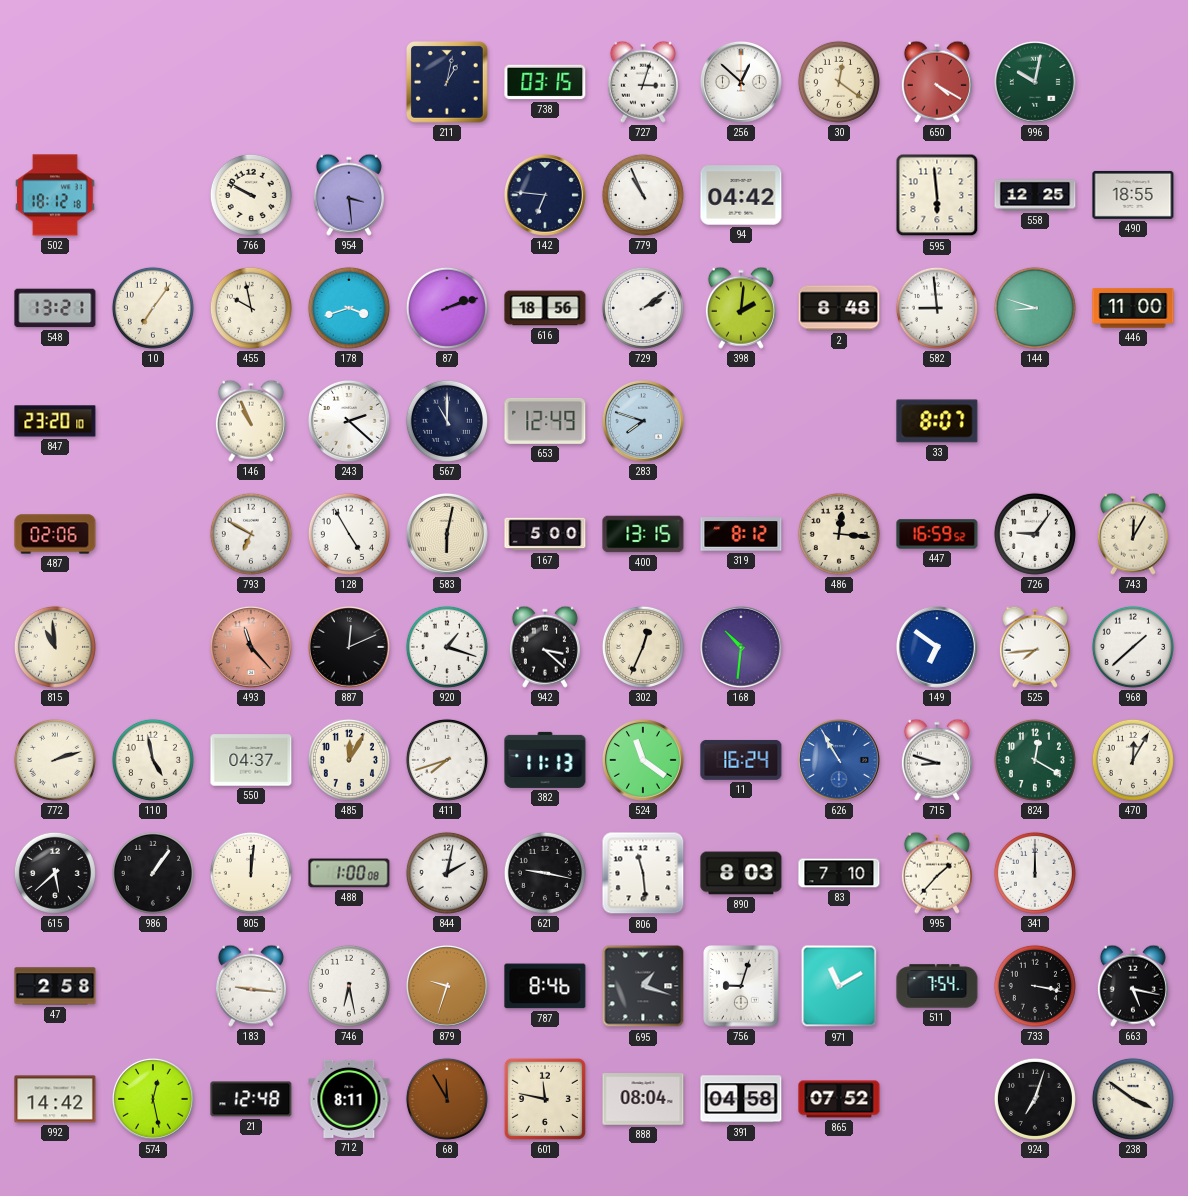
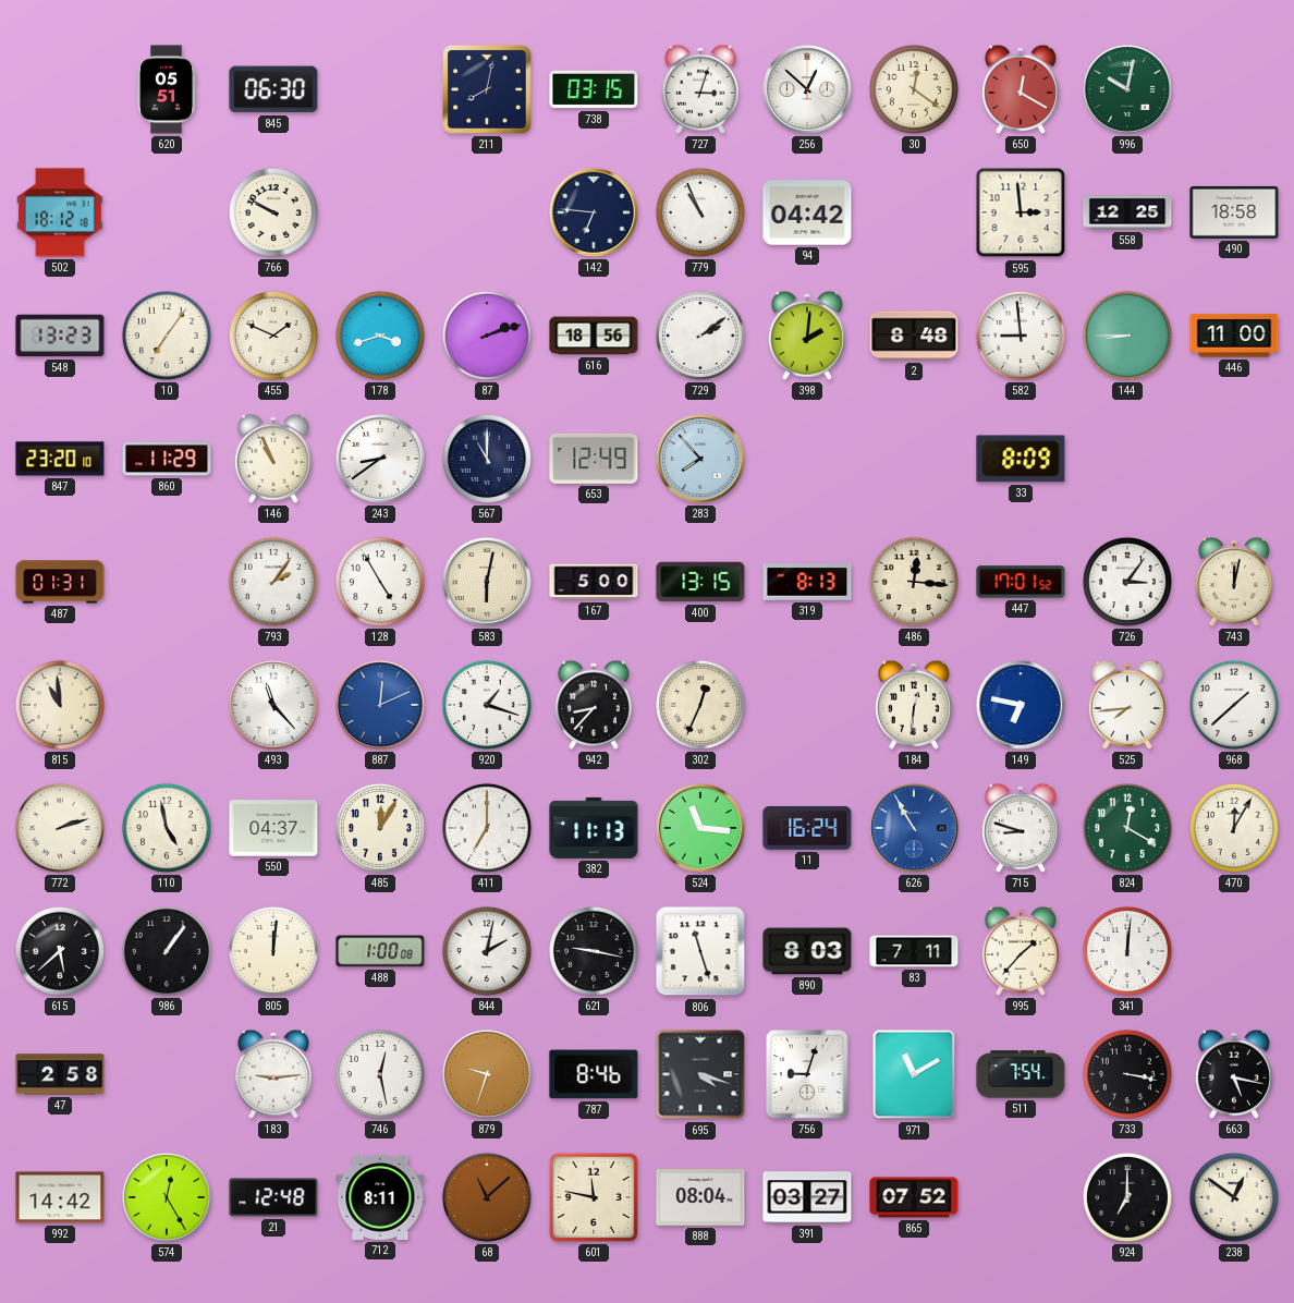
620: none -> 05:51 (167, 89)
845: none -> 06:30 (273, 89)
211: 1:02 -> 8:02 (488, 90)
650: 4:20 -> 12:20 (1021, 89)
954: 3:29 -> none (349, 195)
595: 5:59 -> 2:59 (1021, 212)
490: 18:55 -> 18:58 (1234, 212)
548: 13:21 -> 13:23 (60, 336)
455: 9:58 -> 1:49 (273, 336)
144: 8:48 -> 8:45 (1127, 336)
860: none -> 11:29 (167, 459)
243: 2:22 -> 8:39 (380, 459)
283: 7:48 -> 7:53 (700, 459)
33: 8:07 -> 8:09 (1021, 459)
487: 02:06 -> 01:31 (60, 582)
793: 6:50 -> 2:06 (273, 582)
319: 8:12 -> 8:13 (807, 582)
447: 16:59 -> 17:01 (1021, 582)
726: 9:06 -> 3:06 (1127, 582)
743: 12:05 -> 12:02 (1234, 582)
493 dial: salmon -> white (273, 705)
887 dial: black -> blue (380, 705)
942: 3:22 -> 8:37 (594, 705)
168: 10:31 -> none (741, 647)
184: none -> 12:31 (914, 705)
149: 6:51 -> 6:47 (1021, 705)
411: 7:42 -> 7:00 (487, 828)
524: 11:21 -> 11:16 (700, 828)
806: 11:29 -> 11:27 (700, 951)
83: 7:10 -> 7:11 (914, 951)
341: 12:00 -> 12:01 (1127, 951)
183: 9:16 -> 9:14 (273, 1074)
746: 6:28 -> 12:28 (380, 1074)
695: 1:18 -> 4:18 (700, 1074)
574: 12:28 -> 12:25 (167, 1197)
68: 11:55 -> 11:08 (487, 1197)
391: 04:58 -> 03:27 (807, 1197)
924: 7:03 -> 7:00 (1127, 1197)
238: 3:51 -> 12:51 (1234, 1197)
